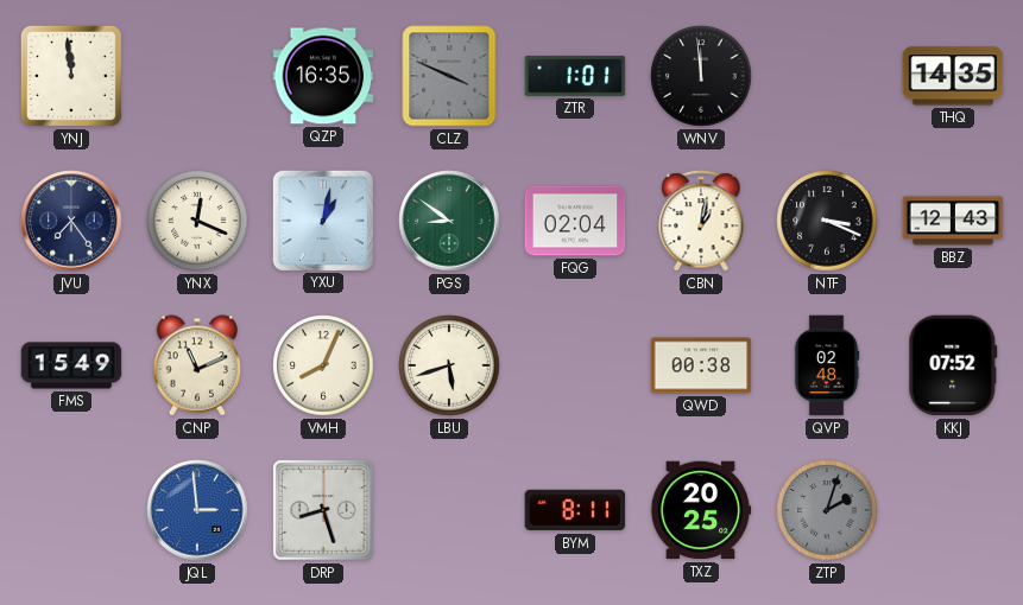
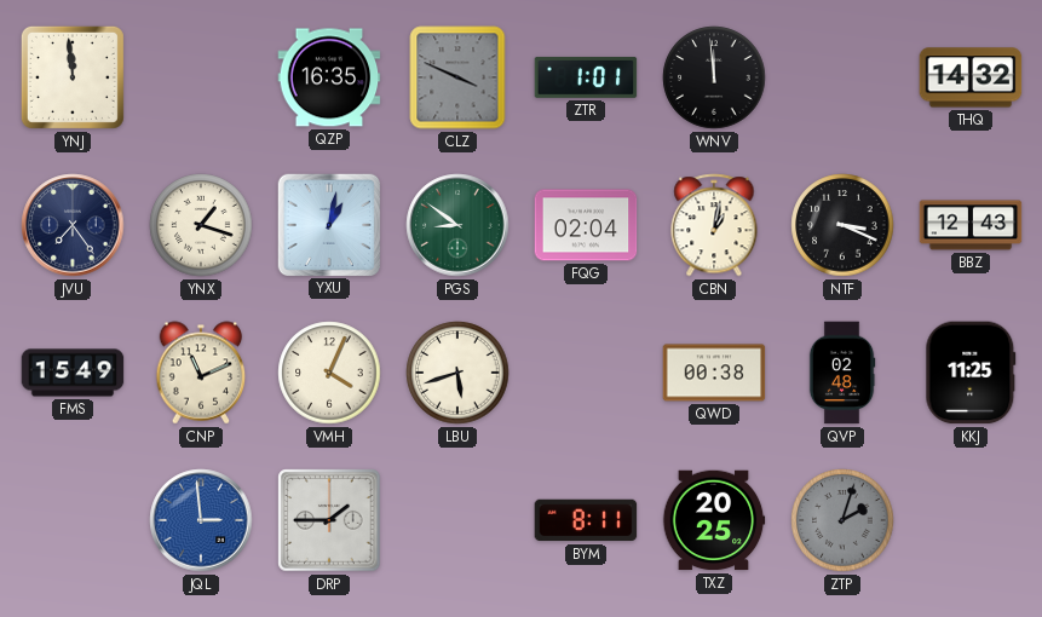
THQ: 14:35 -> 14:32 (971, 77)
YNX: 12:19 -> 1:18 (201, 225)
VMH: 8:04 -> 4:04 (329, 373)
KKJ: 07:52 -> 11:25 (971, 373)
DRP: 8:27 -> 1:45 (329, 520)
